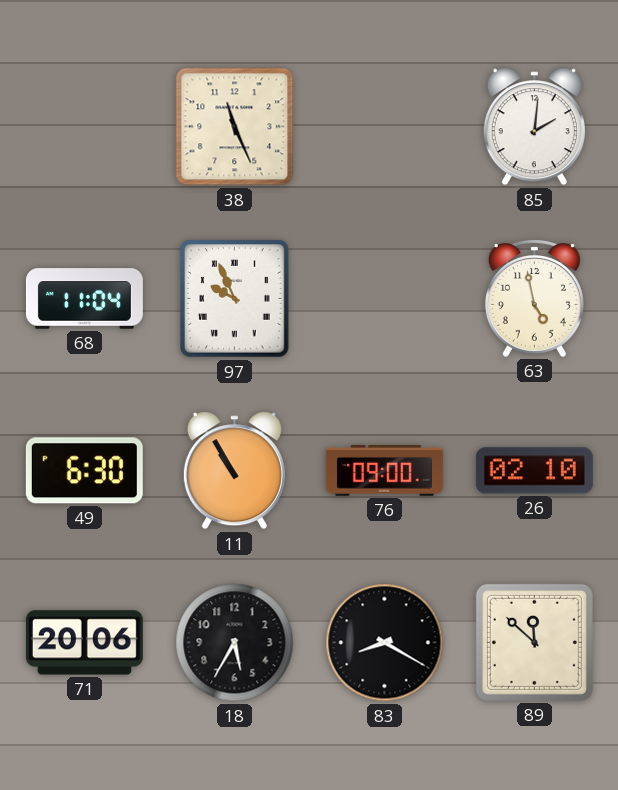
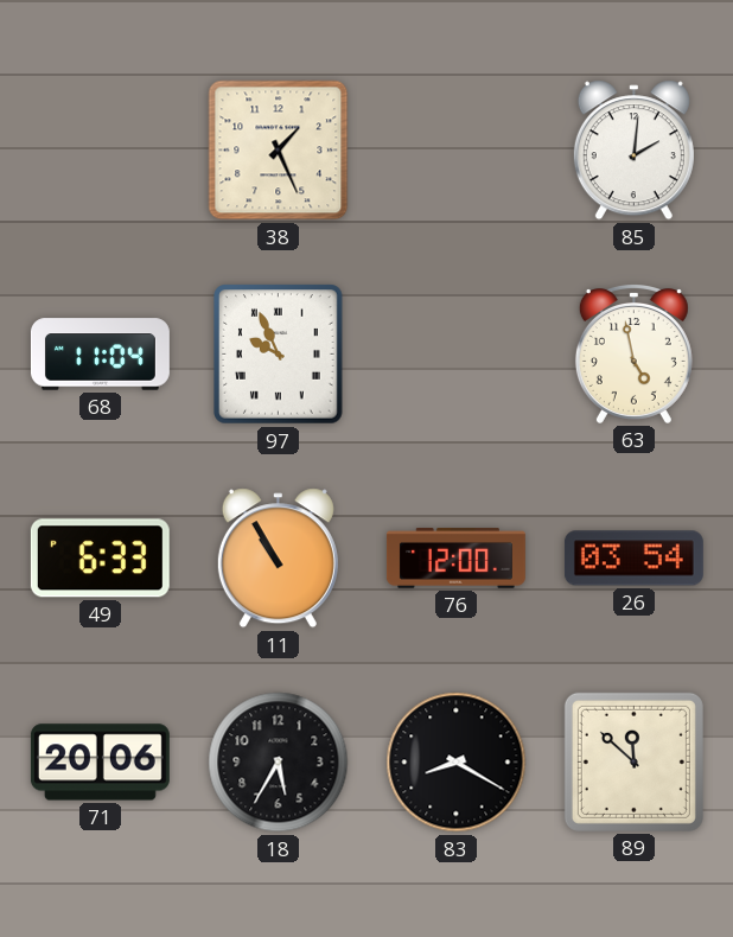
38: 11:26 -> 1:26 (279, 151)
49: 6:30 -> 6:33 (100, 559)
76: 09:00 -> 12:00 (455, 557)
26: 02:10 -> 03:54 (633, 559)
